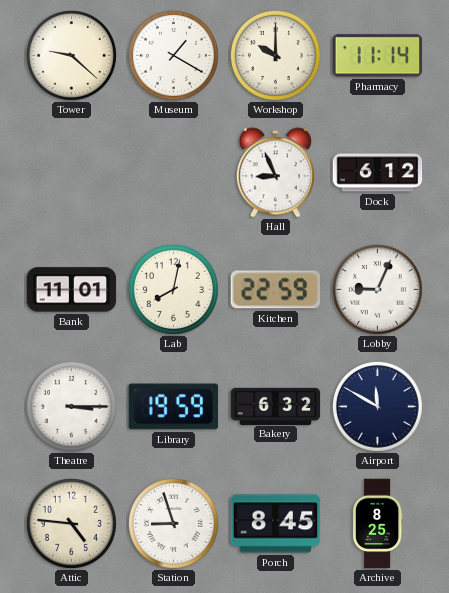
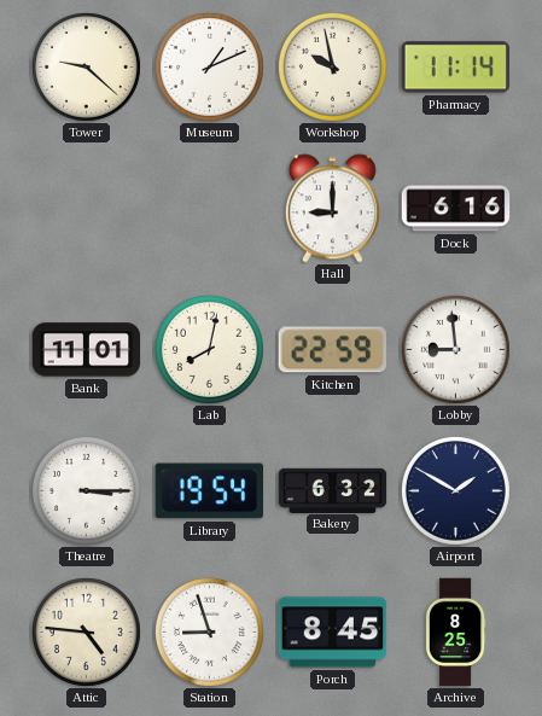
Museum: 1:20 -> 1:11 (209, 66)
Workshop: 10:00 -> 9:58 (332, 66)
Hall: 8:56 -> 9:00 (332, 209)
Dock: 6:12 -> 6:16 (456, 209)
Lobby: 9:04 -> 8:59 (455, 349)
Library: 19:59 -> 19:54 (210, 491)
Airport: 11:50 -> 1:50 (455, 490)
